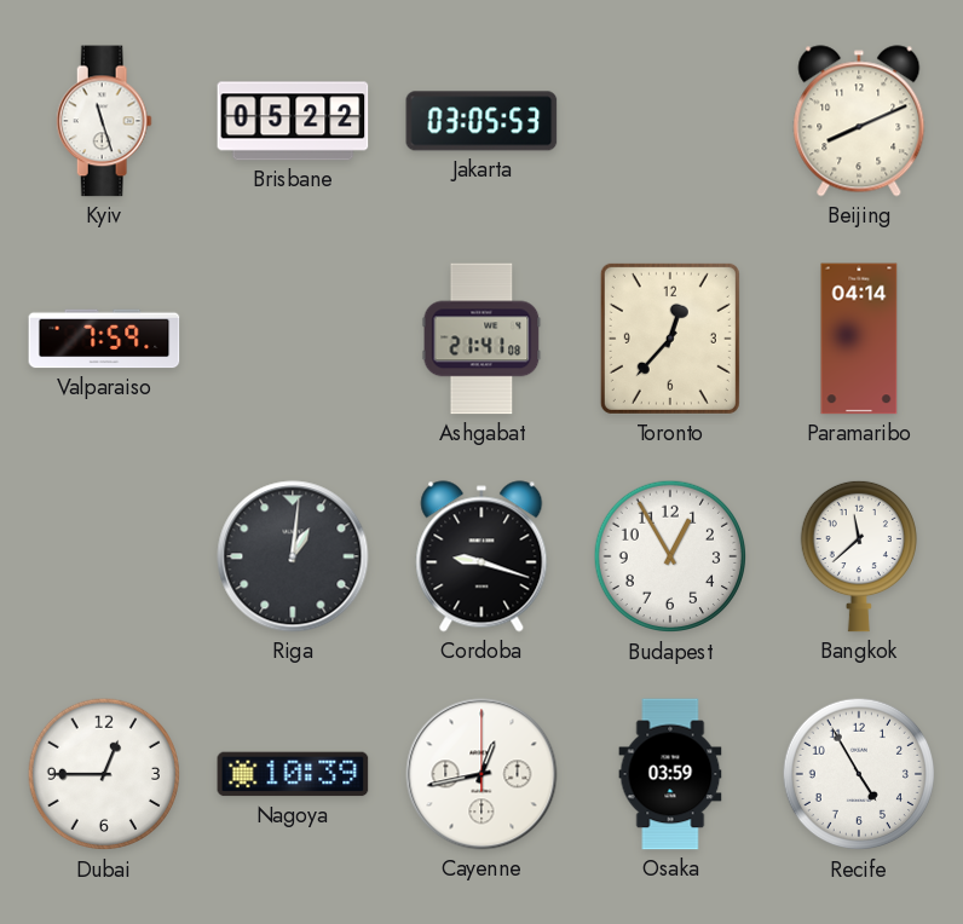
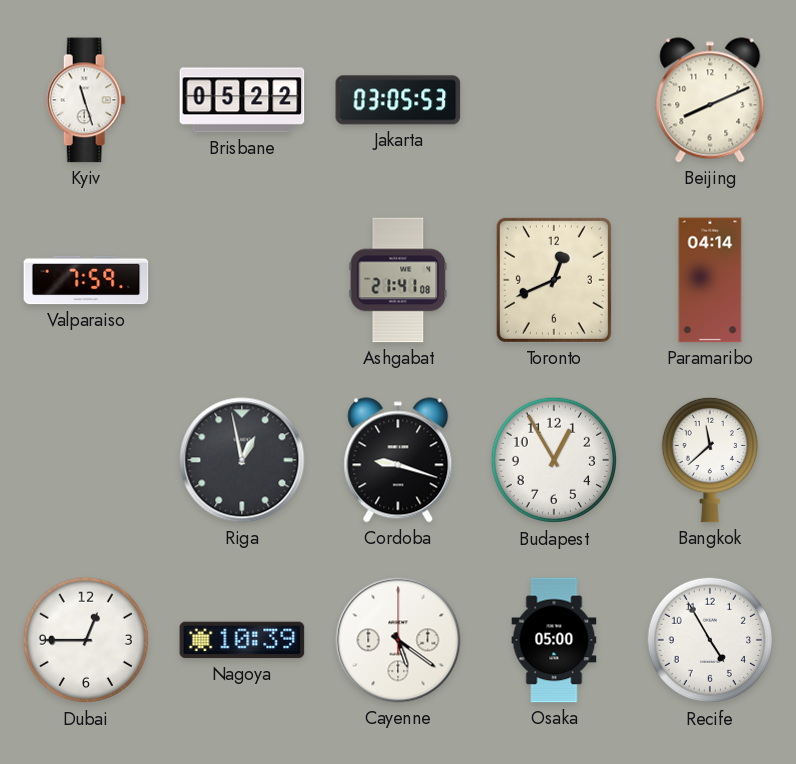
Toronto: 12:37 -> 12:41 (554, 280)
Riga: 1:01 -> 12:58 (242, 460)
Cayenne: 12:43 -> 5:21 (398, 640)
Osaka: 03:59 -> 05:00 (554, 640)
